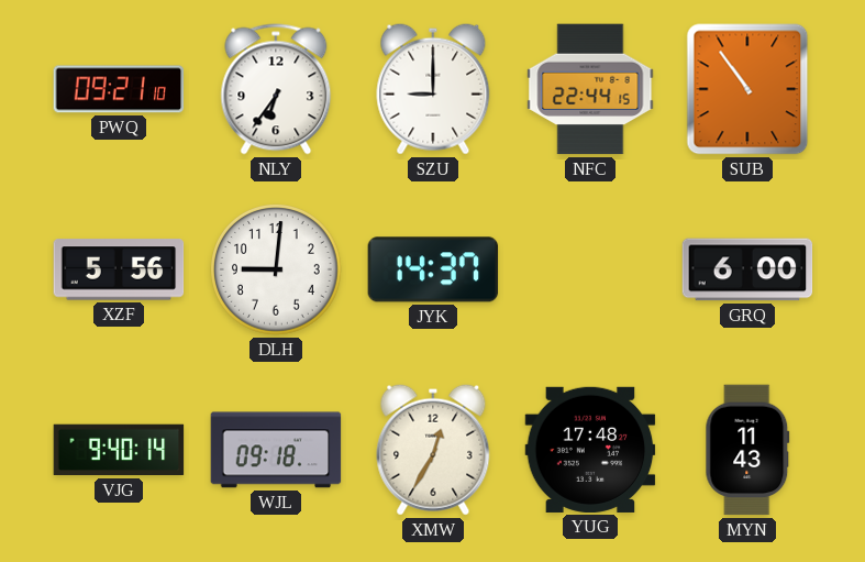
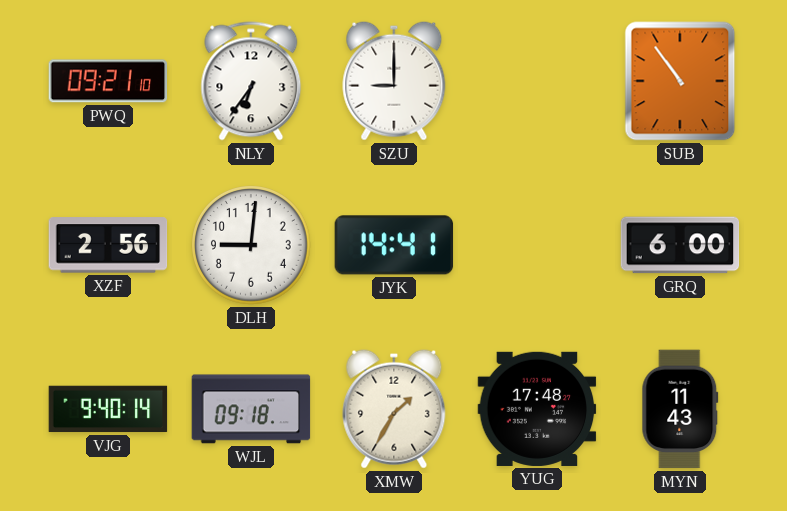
NFC: 22:44 -> none (590, 89)
XZF: 5:56 -> 2:56 (108, 245)
JYK: 14:37 -> 14:41 (394, 245)
XMW: 12:35 -> 1:35 (394, 409)
